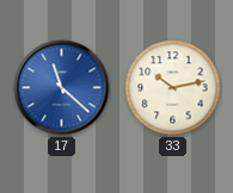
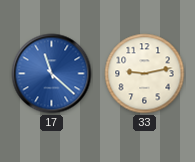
33: 10:13 -> 9:13 (145, 74)
